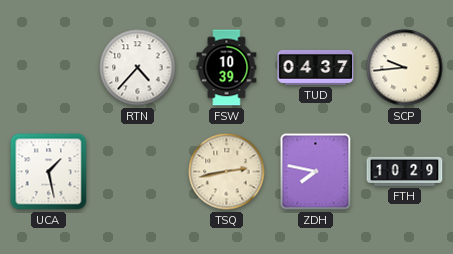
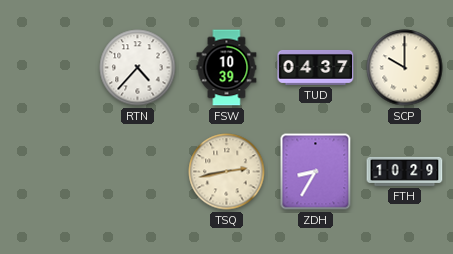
SCP: 9:44 -> 10:00 (405, 68)
UCA: 1:28 -> none (49, 172)
ZDH: 7:47 -> 8:35 (316, 172)
